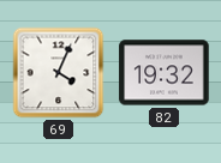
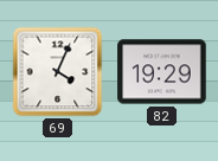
82: 19:32 -> 19:29 (162, 72)
